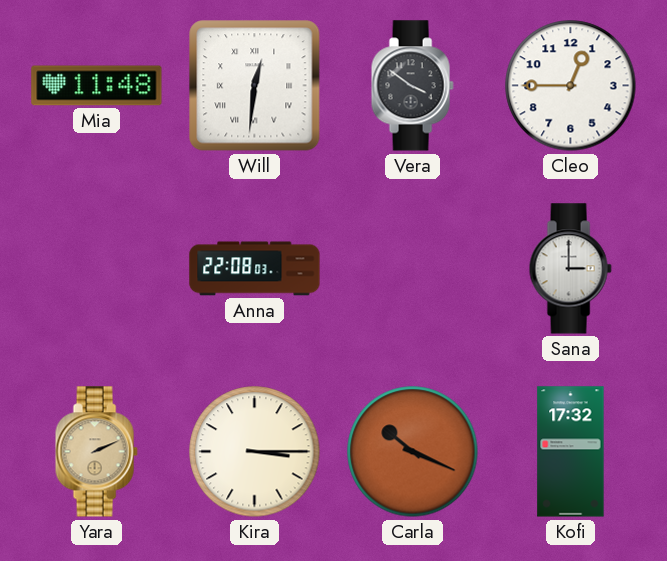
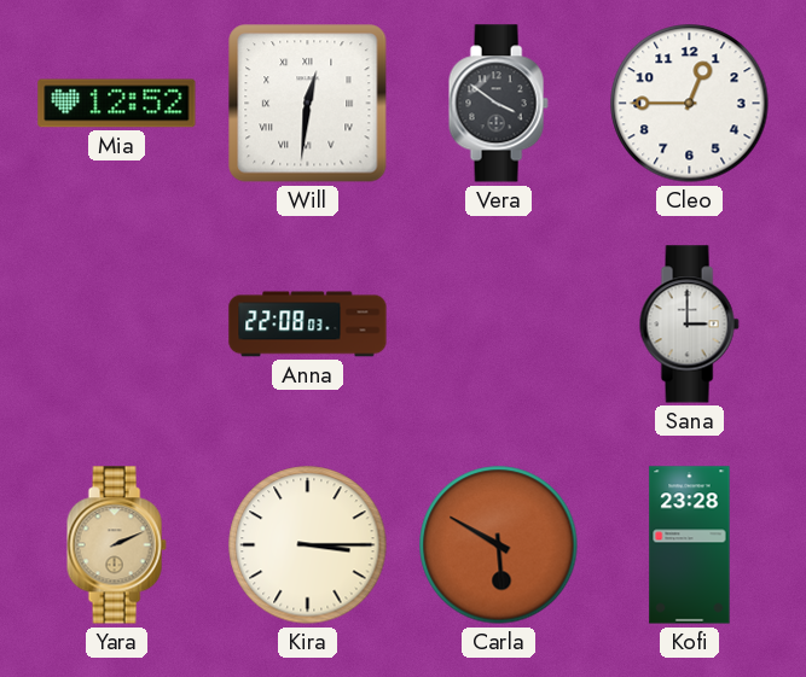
Mia: 11:48 -> 12:52 (117, 104)
Carla: 10:19 -> 5:50 (499, 545)
Kofi: 17:32 -> 23:28 (690, 545)
